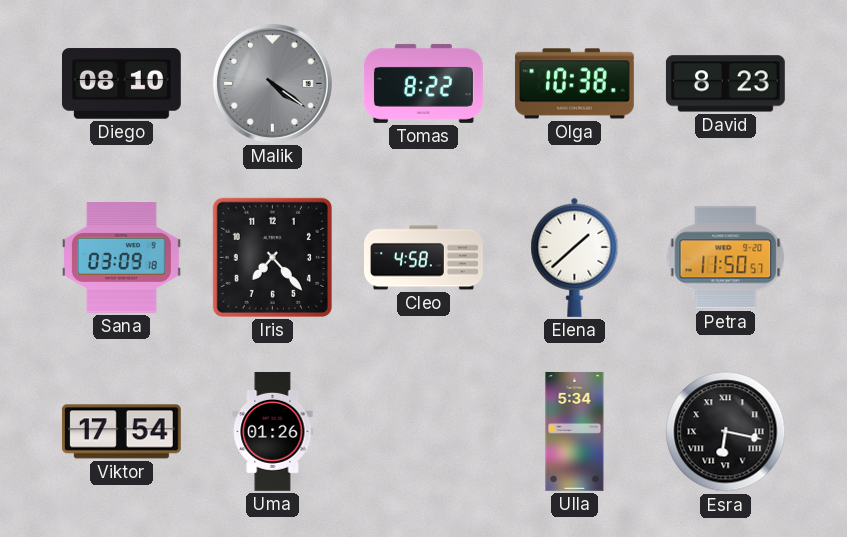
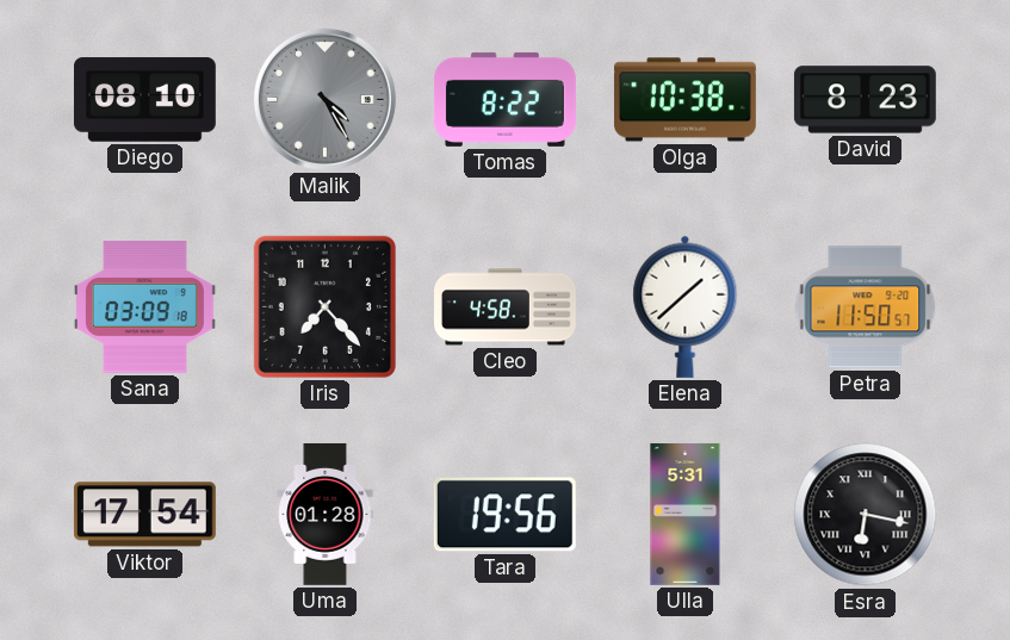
Malik: 4:21 -> 4:25 (324, 99)
Uma: 01:26 -> 01:28 (326, 514)
Tara: none -> 19:56 (504, 515)
Ulla: 5:34 -> 5:31 (686, 515)
